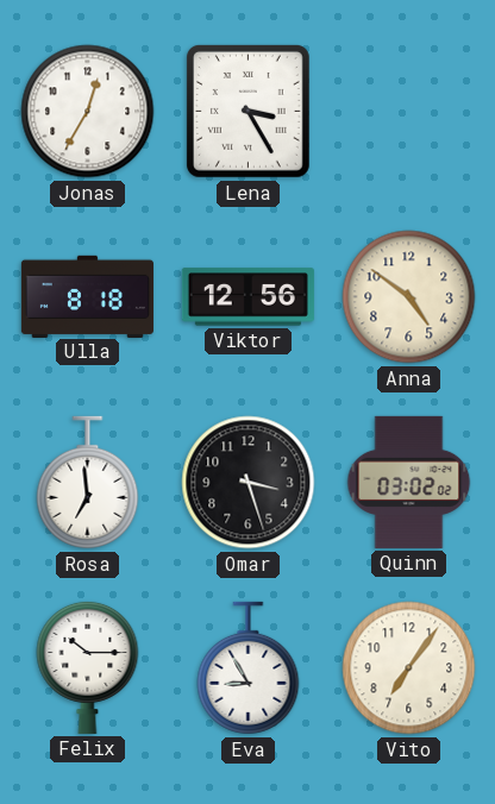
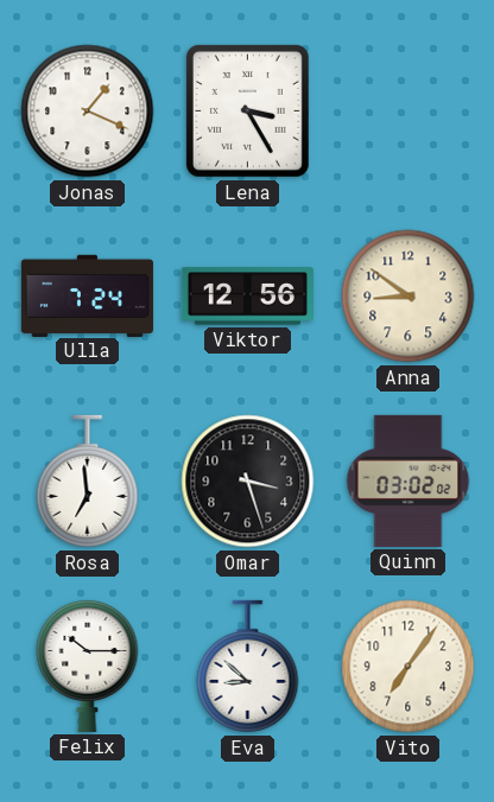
Jonas: 12:35 -> 1:19 (88, 112)
Ulla: 8:18 -> 7:24 (87, 295)
Anna: 4:51 -> 8:51 (408, 297)
Eva: 8:55 -> 8:52 (248, 667)
